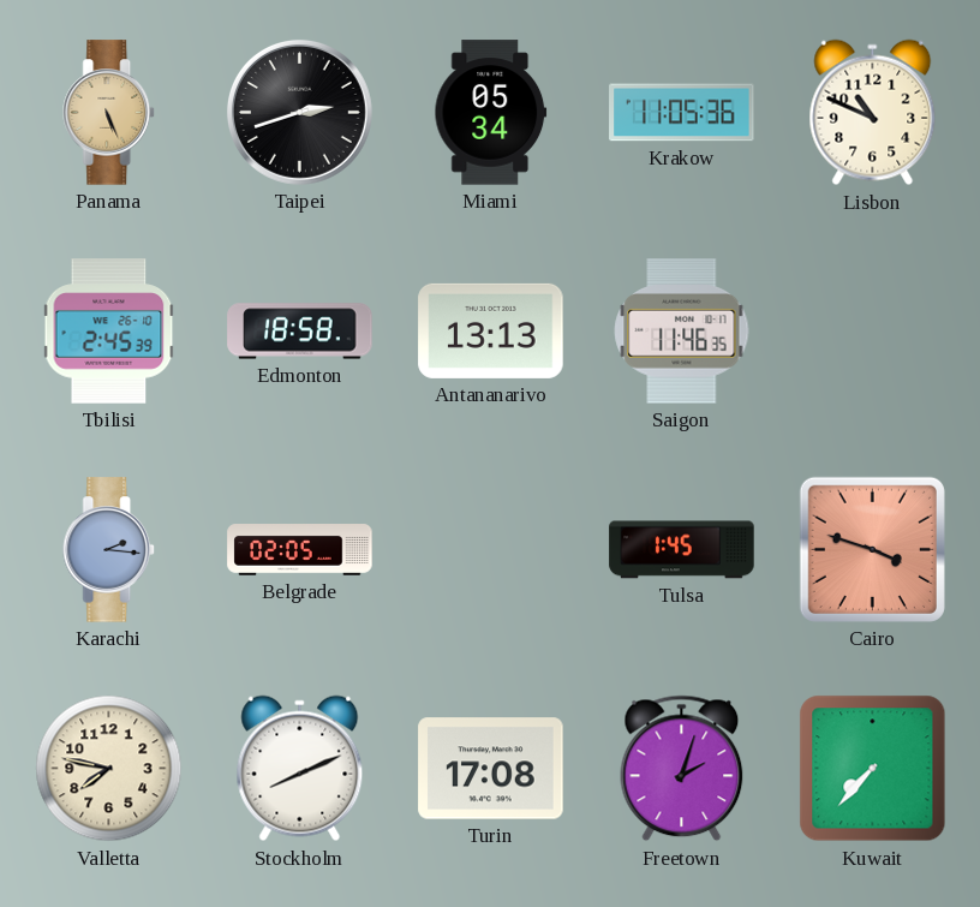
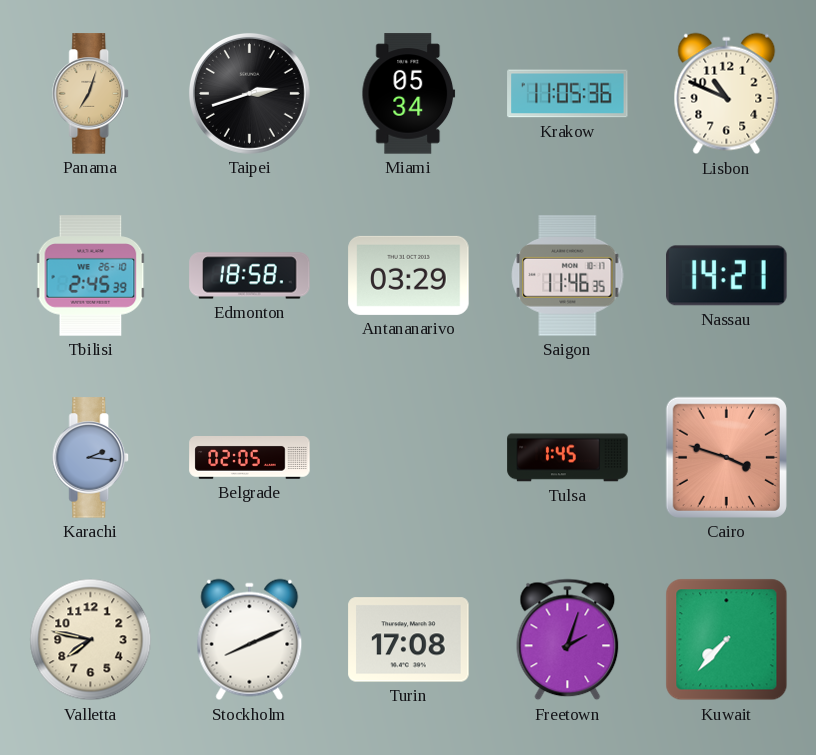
Panama: 5:26 -> 7:03 (91, 94)
Antananarivo: 13:13 -> 03:29 (409, 275)
Nassau: none -> 14:21 (727, 276)
